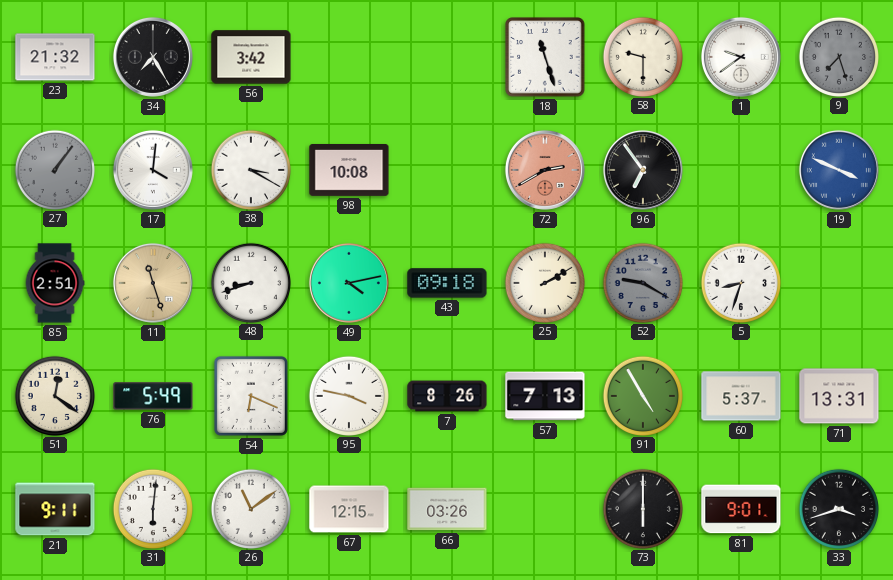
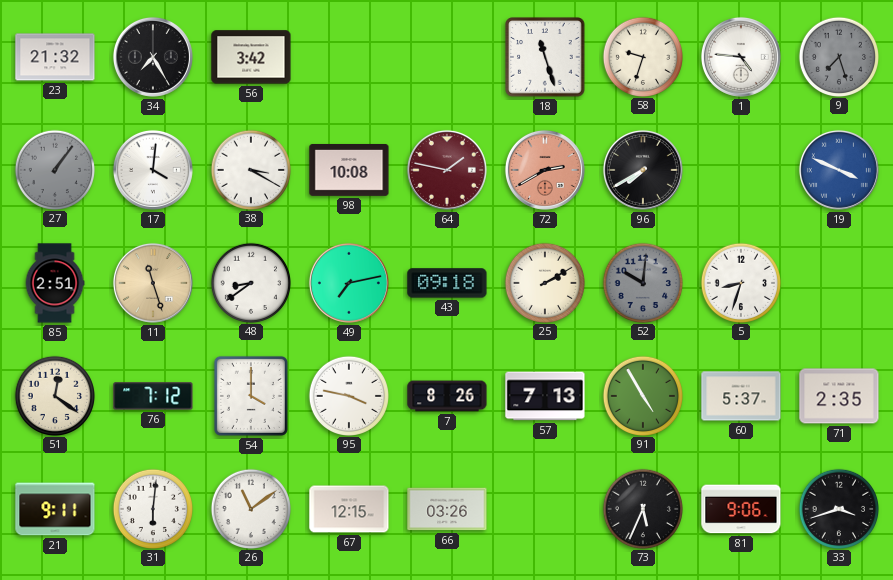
58: 9:30 -> 9:33 (642, 56)
1: 9:39 -> 4:46 (741, 57)
64: none -> 1:47 (447, 170)
96: 6:54 -> 7:40 (643, 170)
48: 8:42 -> 8:39 (250, 282)
49: 4:13 -> 7:13 (349, 283)
52: 9:20 -> 10:01 (642, 282)
76: 5:49 -> 7:12 (153, 396)
54: 6:19 -> 4:00 (251, 396)
71: 13:31 -> 2:35 (839, 396)
73: 6:00 -> 5:34 (642, 508)
81: 9:01 -> 9:06 (741, 509)
